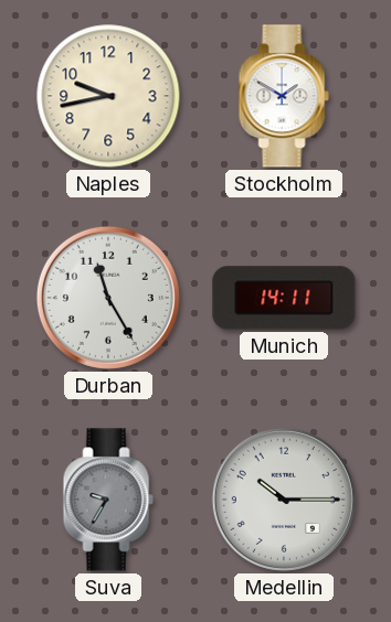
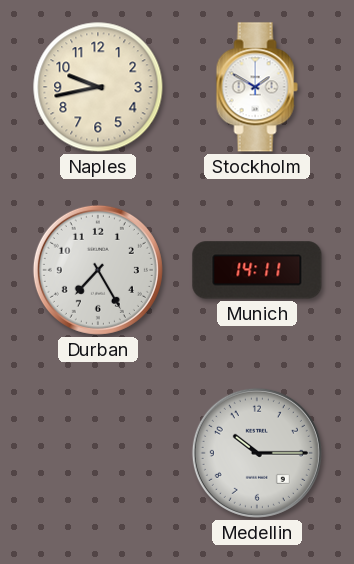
Durban: 11:25 -> 7:25 (98, 270)
Suva: 9:35 -> none (108, 500)
